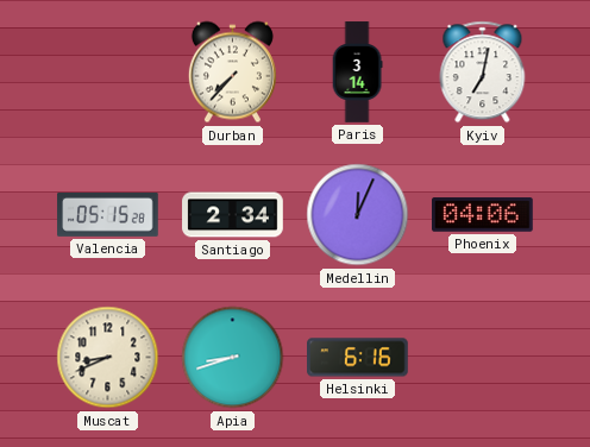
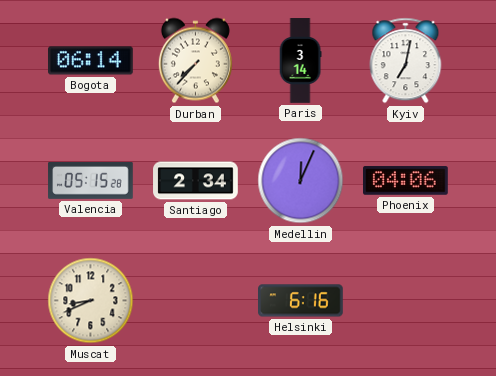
Bogota: none -> 06:14 (91, 61)
Apia: 8:42 -> none (233, 358)
